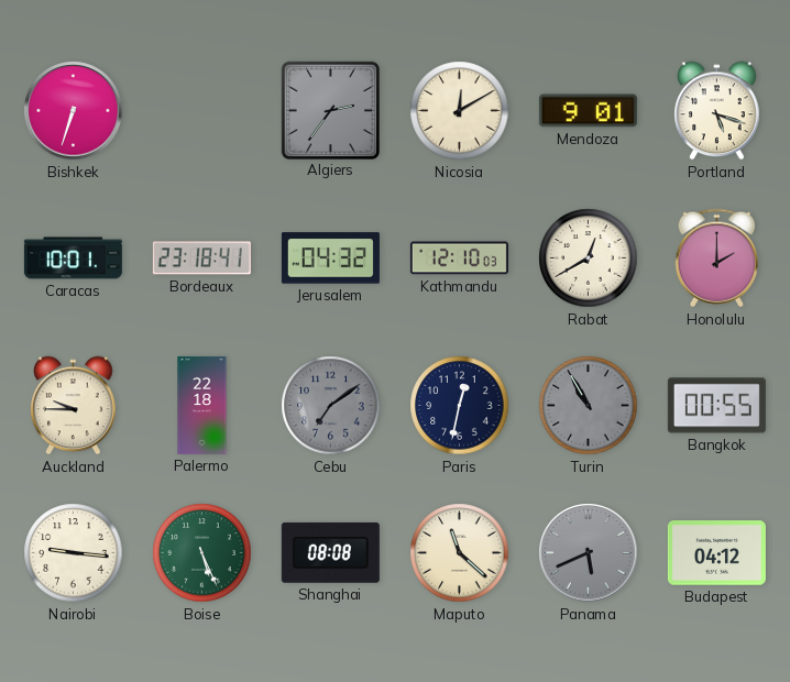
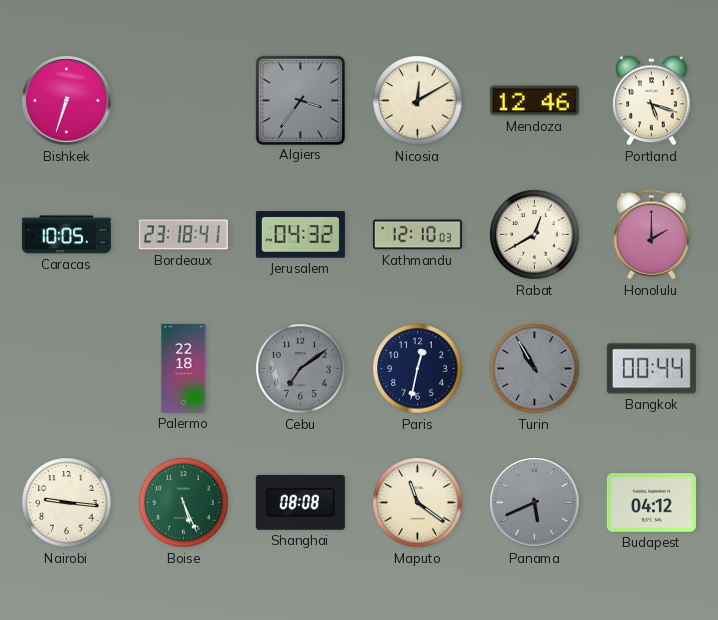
Algiers: 2:36 -> 3:36 (300, 100)
Mendoza: 9:01 -> 12:46 (534, 101)
Caracas: 10:01 -> 10:05 (66, 235)
Auckland: 9:45 -> none (74, 406)
Bangkok: 00:55 -> 00:44 (651, 369)
Maputo: 11:22 -> 11:21 (418, 503)
